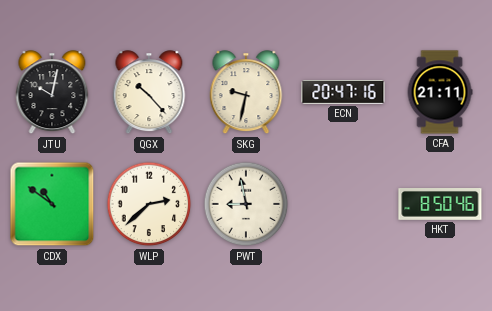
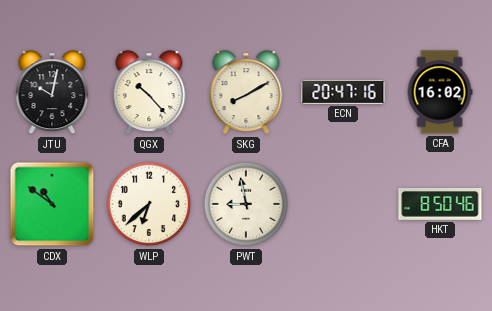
SKG: 9:32 -> 8:10 (246, 93)
CFA: 21:11 -> 16:02 (440, 92)
WLP: 2:38 -> 6:38 (149, 204)
